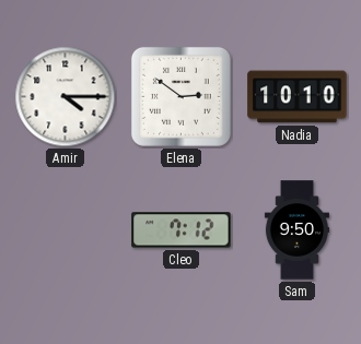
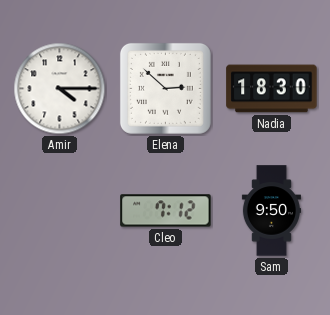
Elena: 2:51 -> 2:52 (165, 88)
Nadia: 10:10 -> 18:30 (272, 89)
